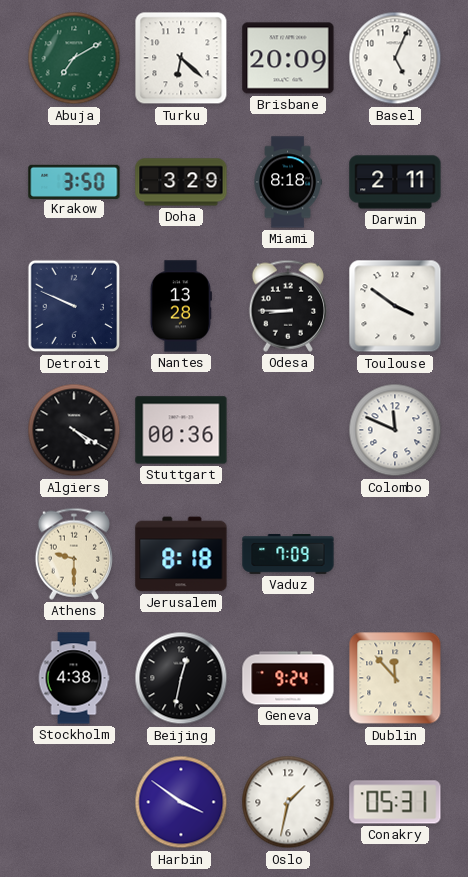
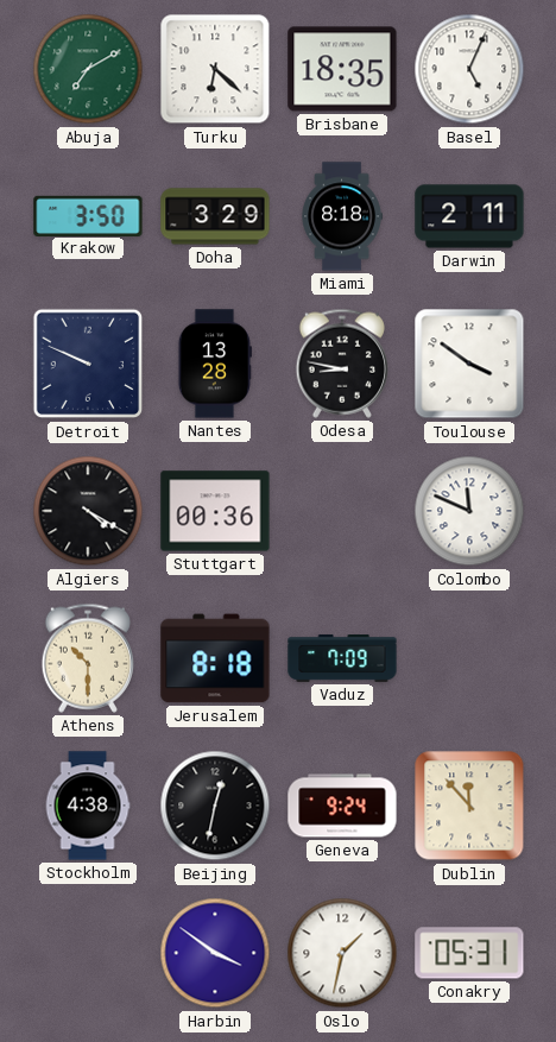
Brisbane: 20:09 -> 18:35 (342, 69)
Odesa: 8:45 -> 8:47 (341, 364)
Athens: 9:30 -> 10:30 (87, 658)
